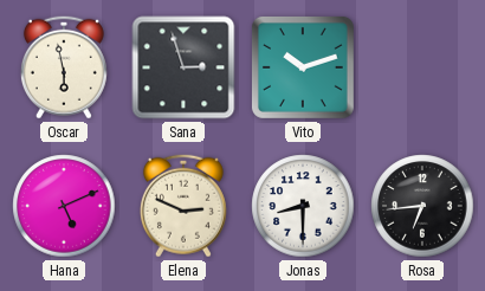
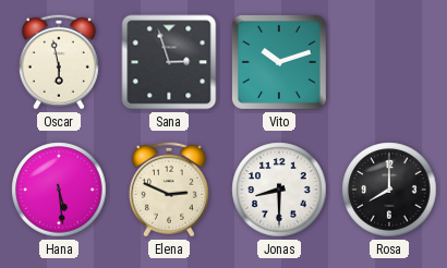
Hana: 5:11 -> 5:29 (59, 190)
Rosa: 6:44 -> 8:00 (389, 190)
